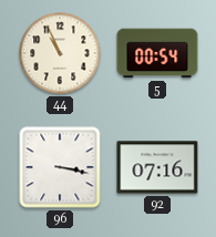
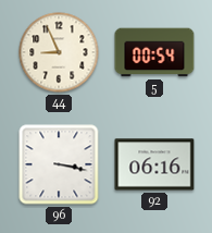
44: 10:56 -> 8:56 (59, 52)
92: 07:16 -> 06:16 (154, 164)
